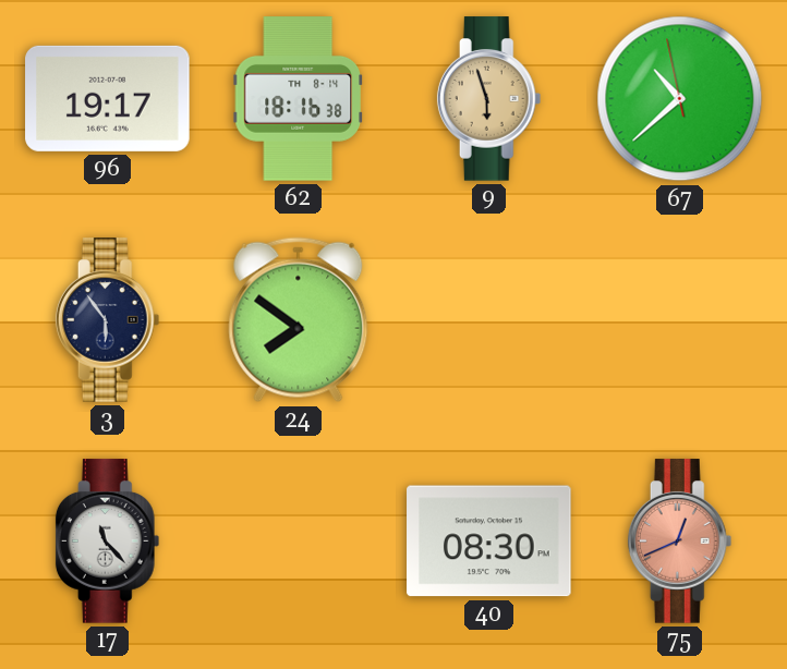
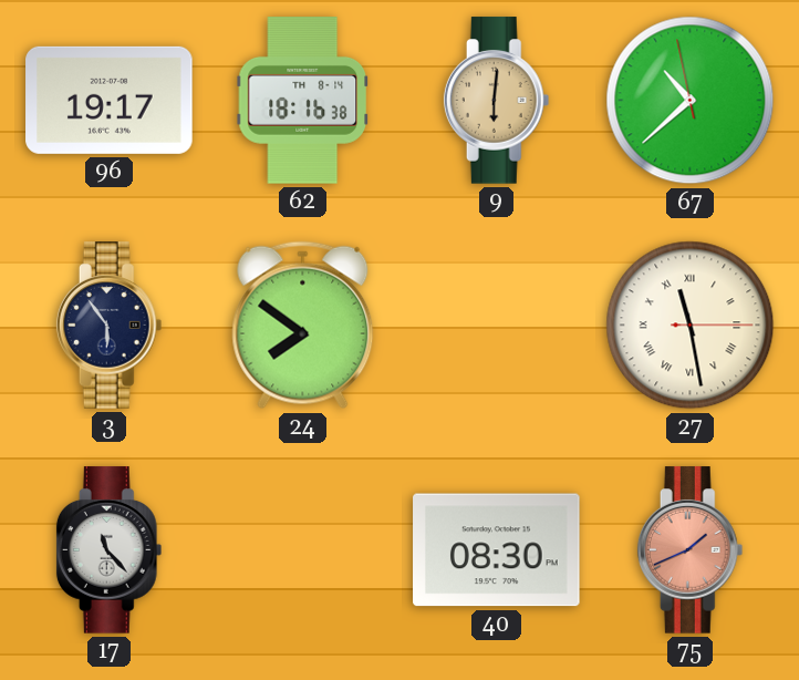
9: 5:57 -> 6:01 (497, 101)
27: none -> 11:28 (691, 326)
75: 12:41 -> 1:41 (691, 550)
